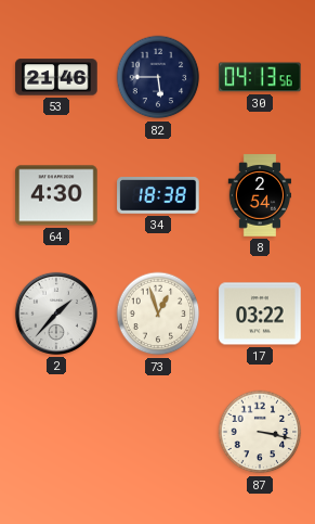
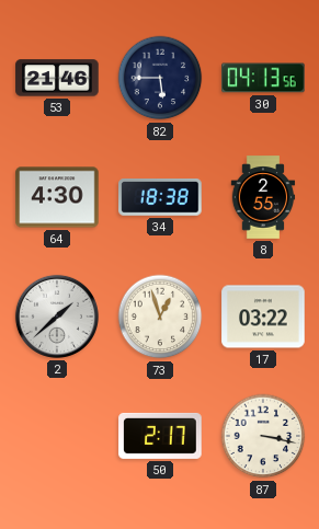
8: 2:54 -> 2:55 (263, 197)
2: 1:37 -> 1:38 (57, 317)
50: none -> 2:17 (160, 436)
